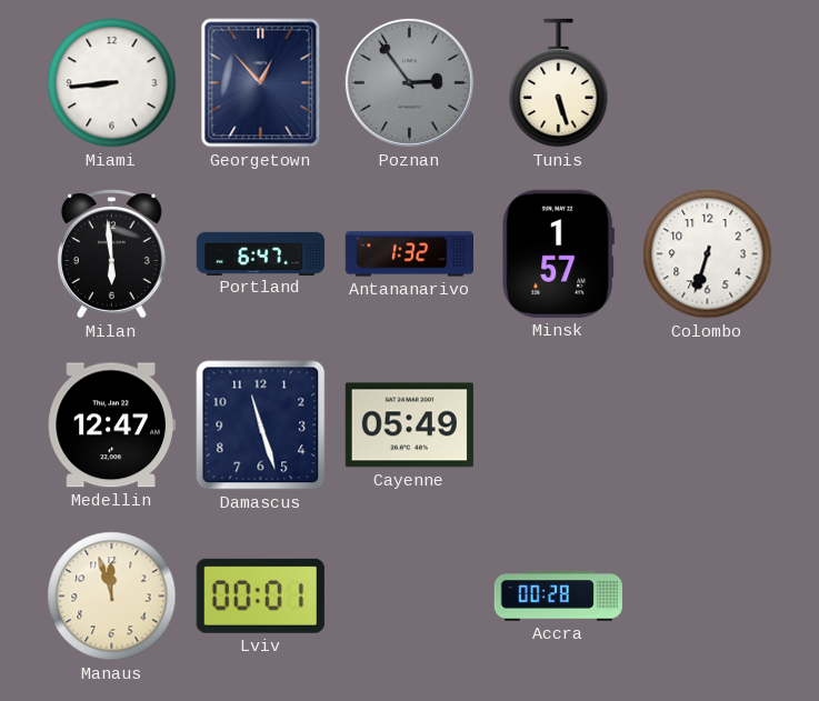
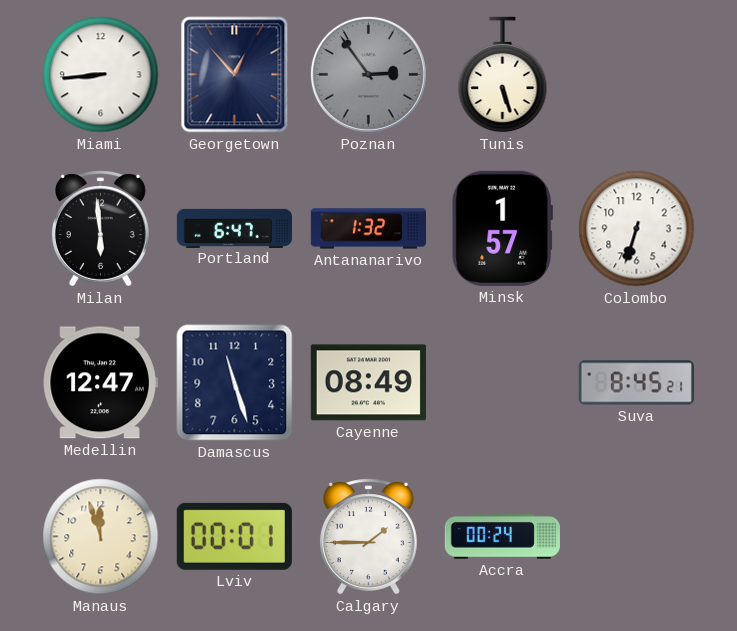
Cayenne: 05:49 -> 08:49 (368, 383)
Suva: none -> 8:45 (636, 383)
Calgary: none -> 1:45 (368, 537)
Accra: 00:28 -> 00:24 (502, 537)
